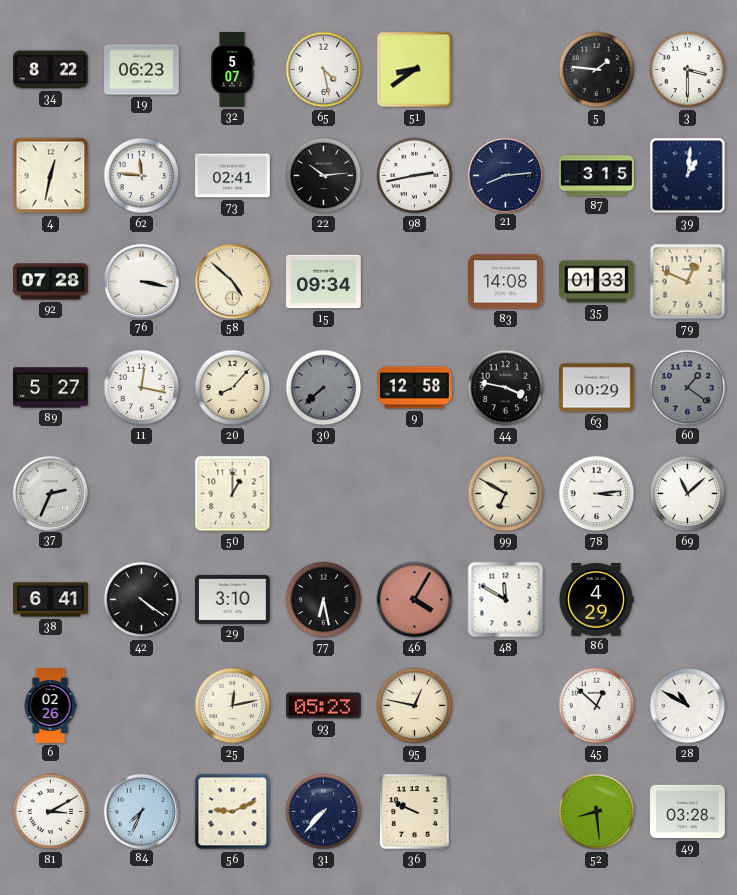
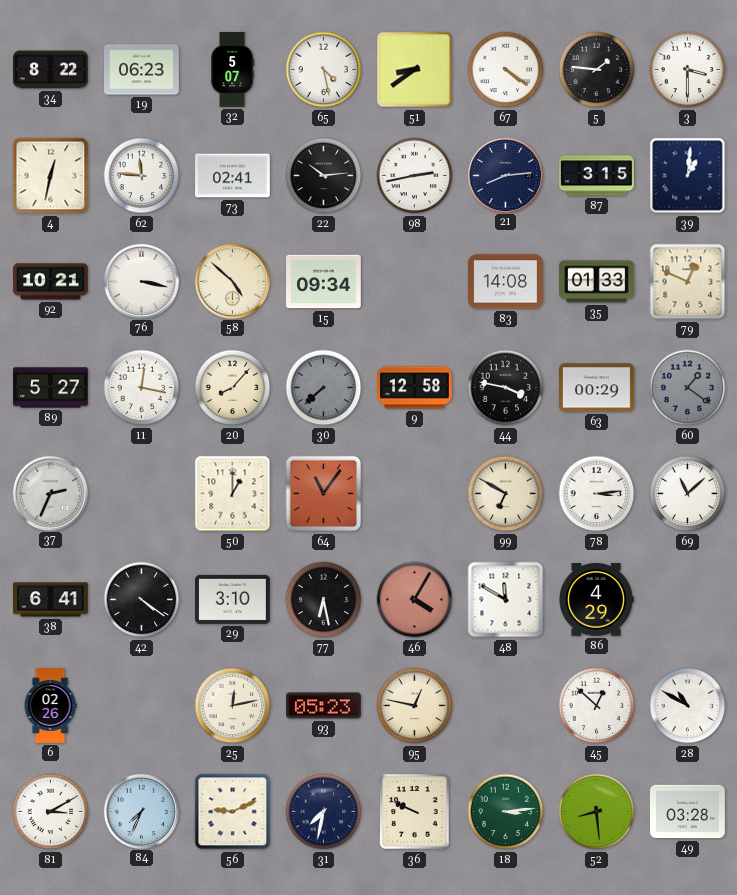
67: none -> 4:21 (506, 70)
92: 07:28 -> 10:21 (51, 282)
64: none -> 11:06 (324, 494)
31: 7:37 -> 7:32 (324, 812)
18: none -> 3:14 (506, 812)
